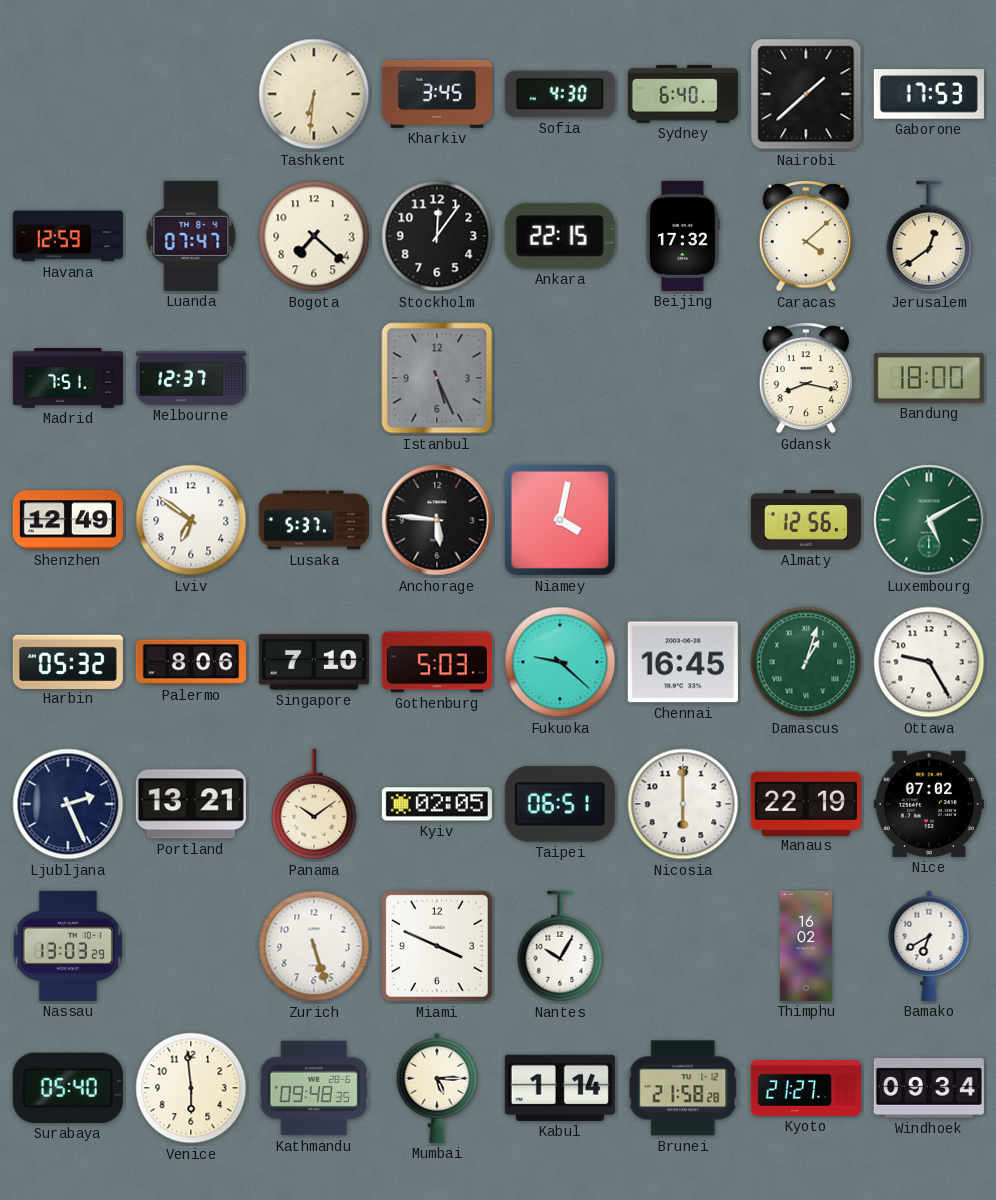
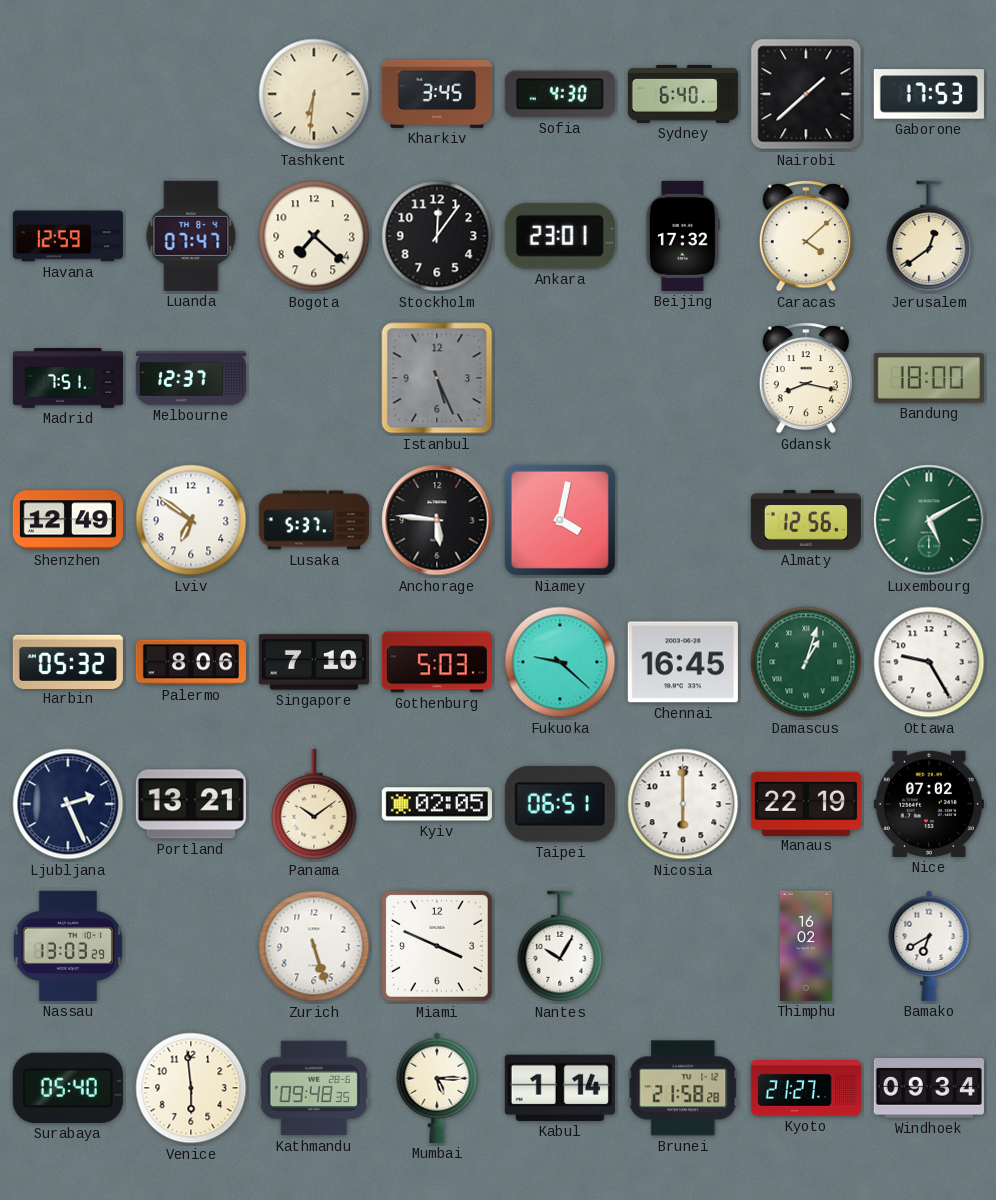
Ankara: 22:15 -> 23:01 (560, 236)
